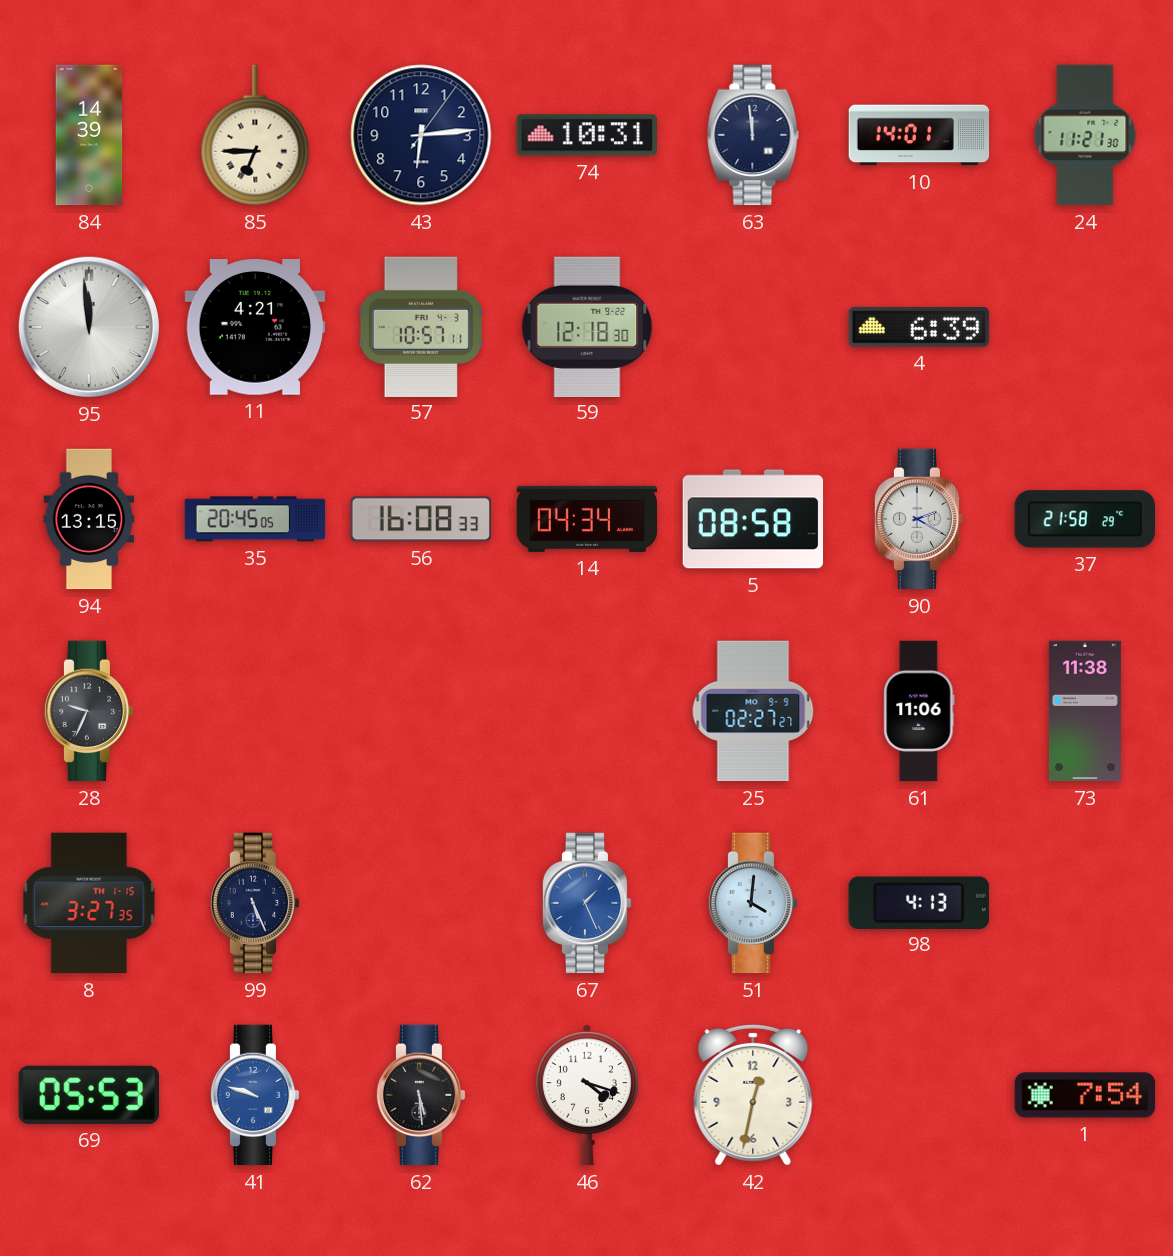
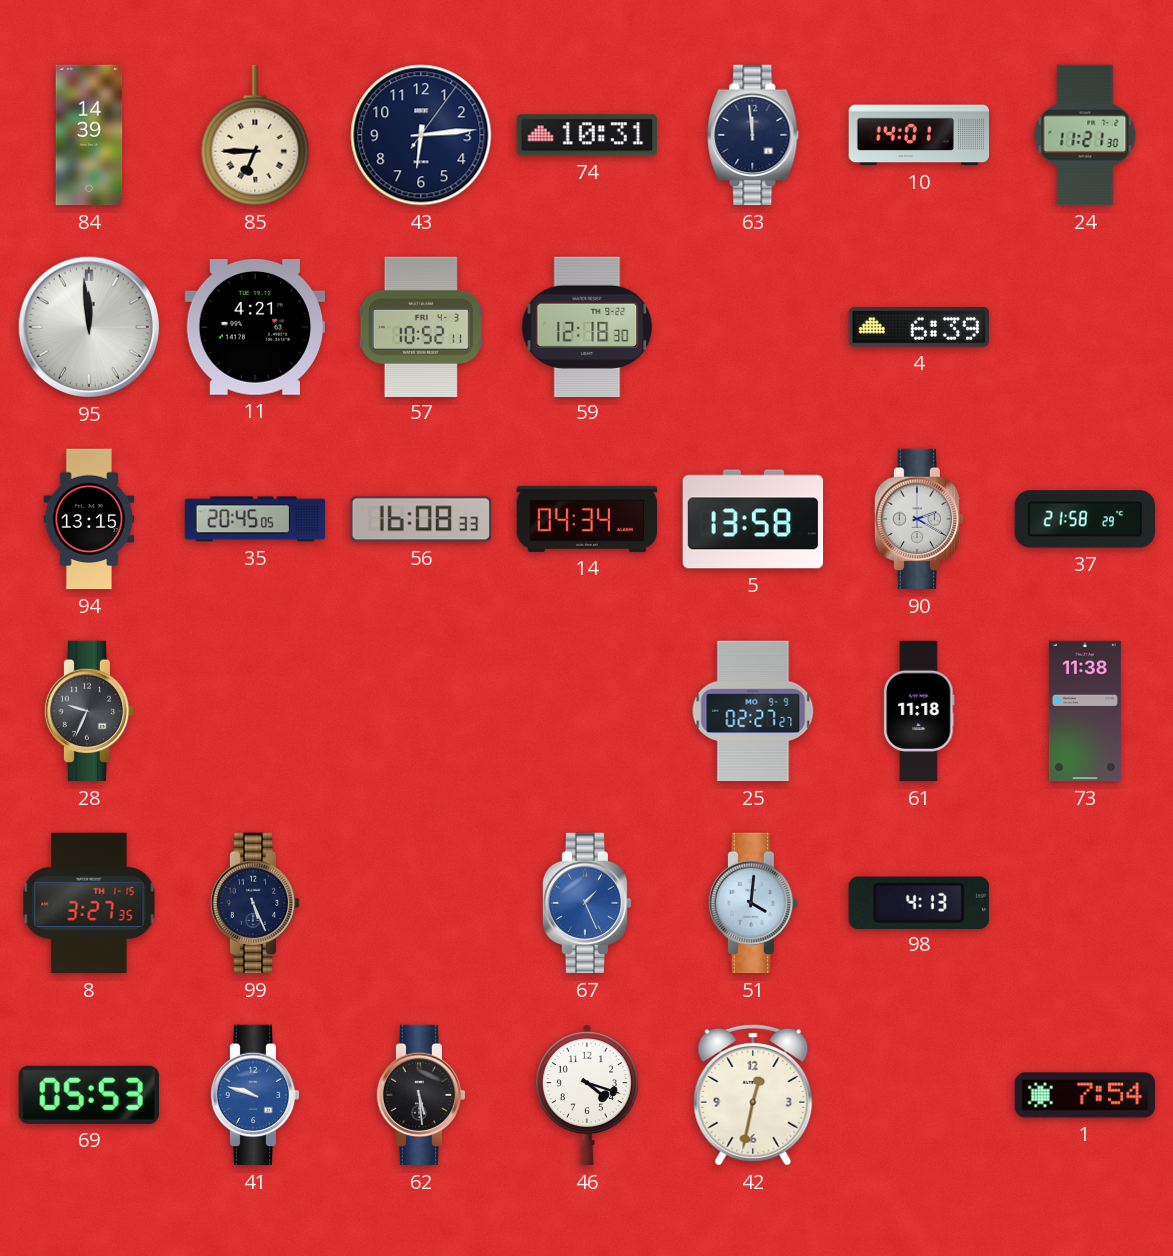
57: 10:57 -> 10:52 (421, 326)
5: 08:58 -> 13:58 (753, 519)
61: 11:06 -> 11:18 (919, 711)
